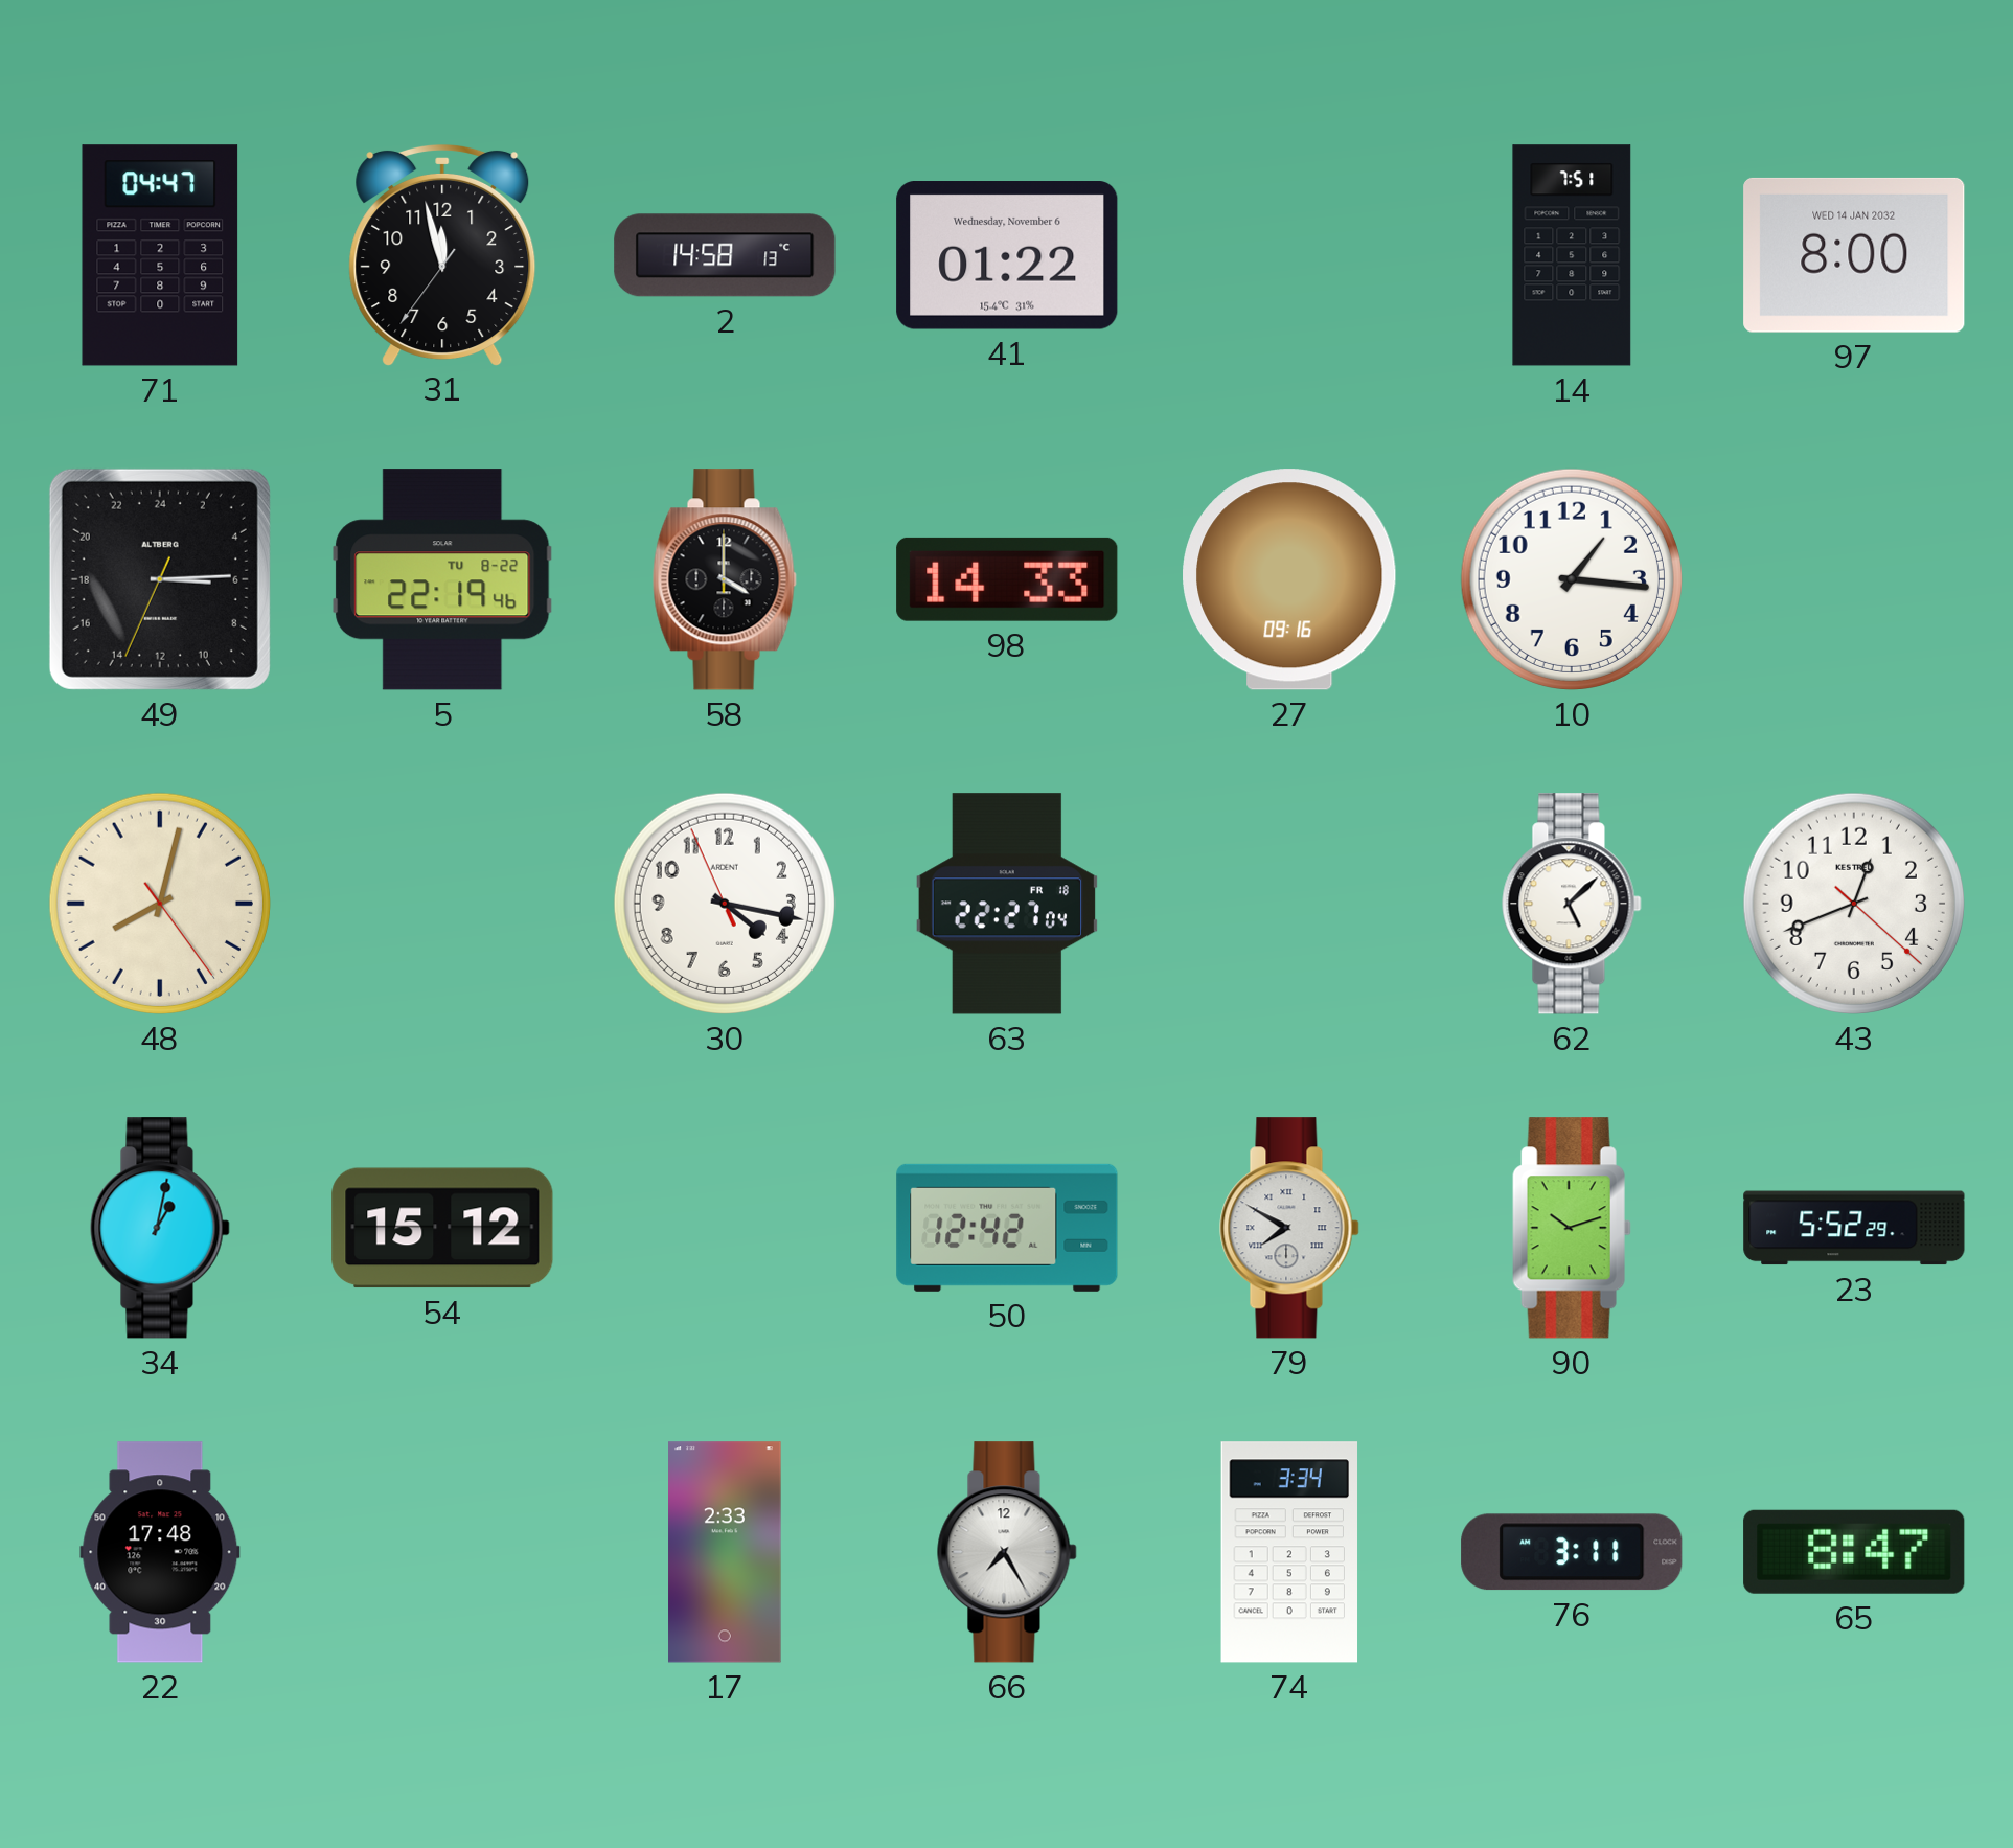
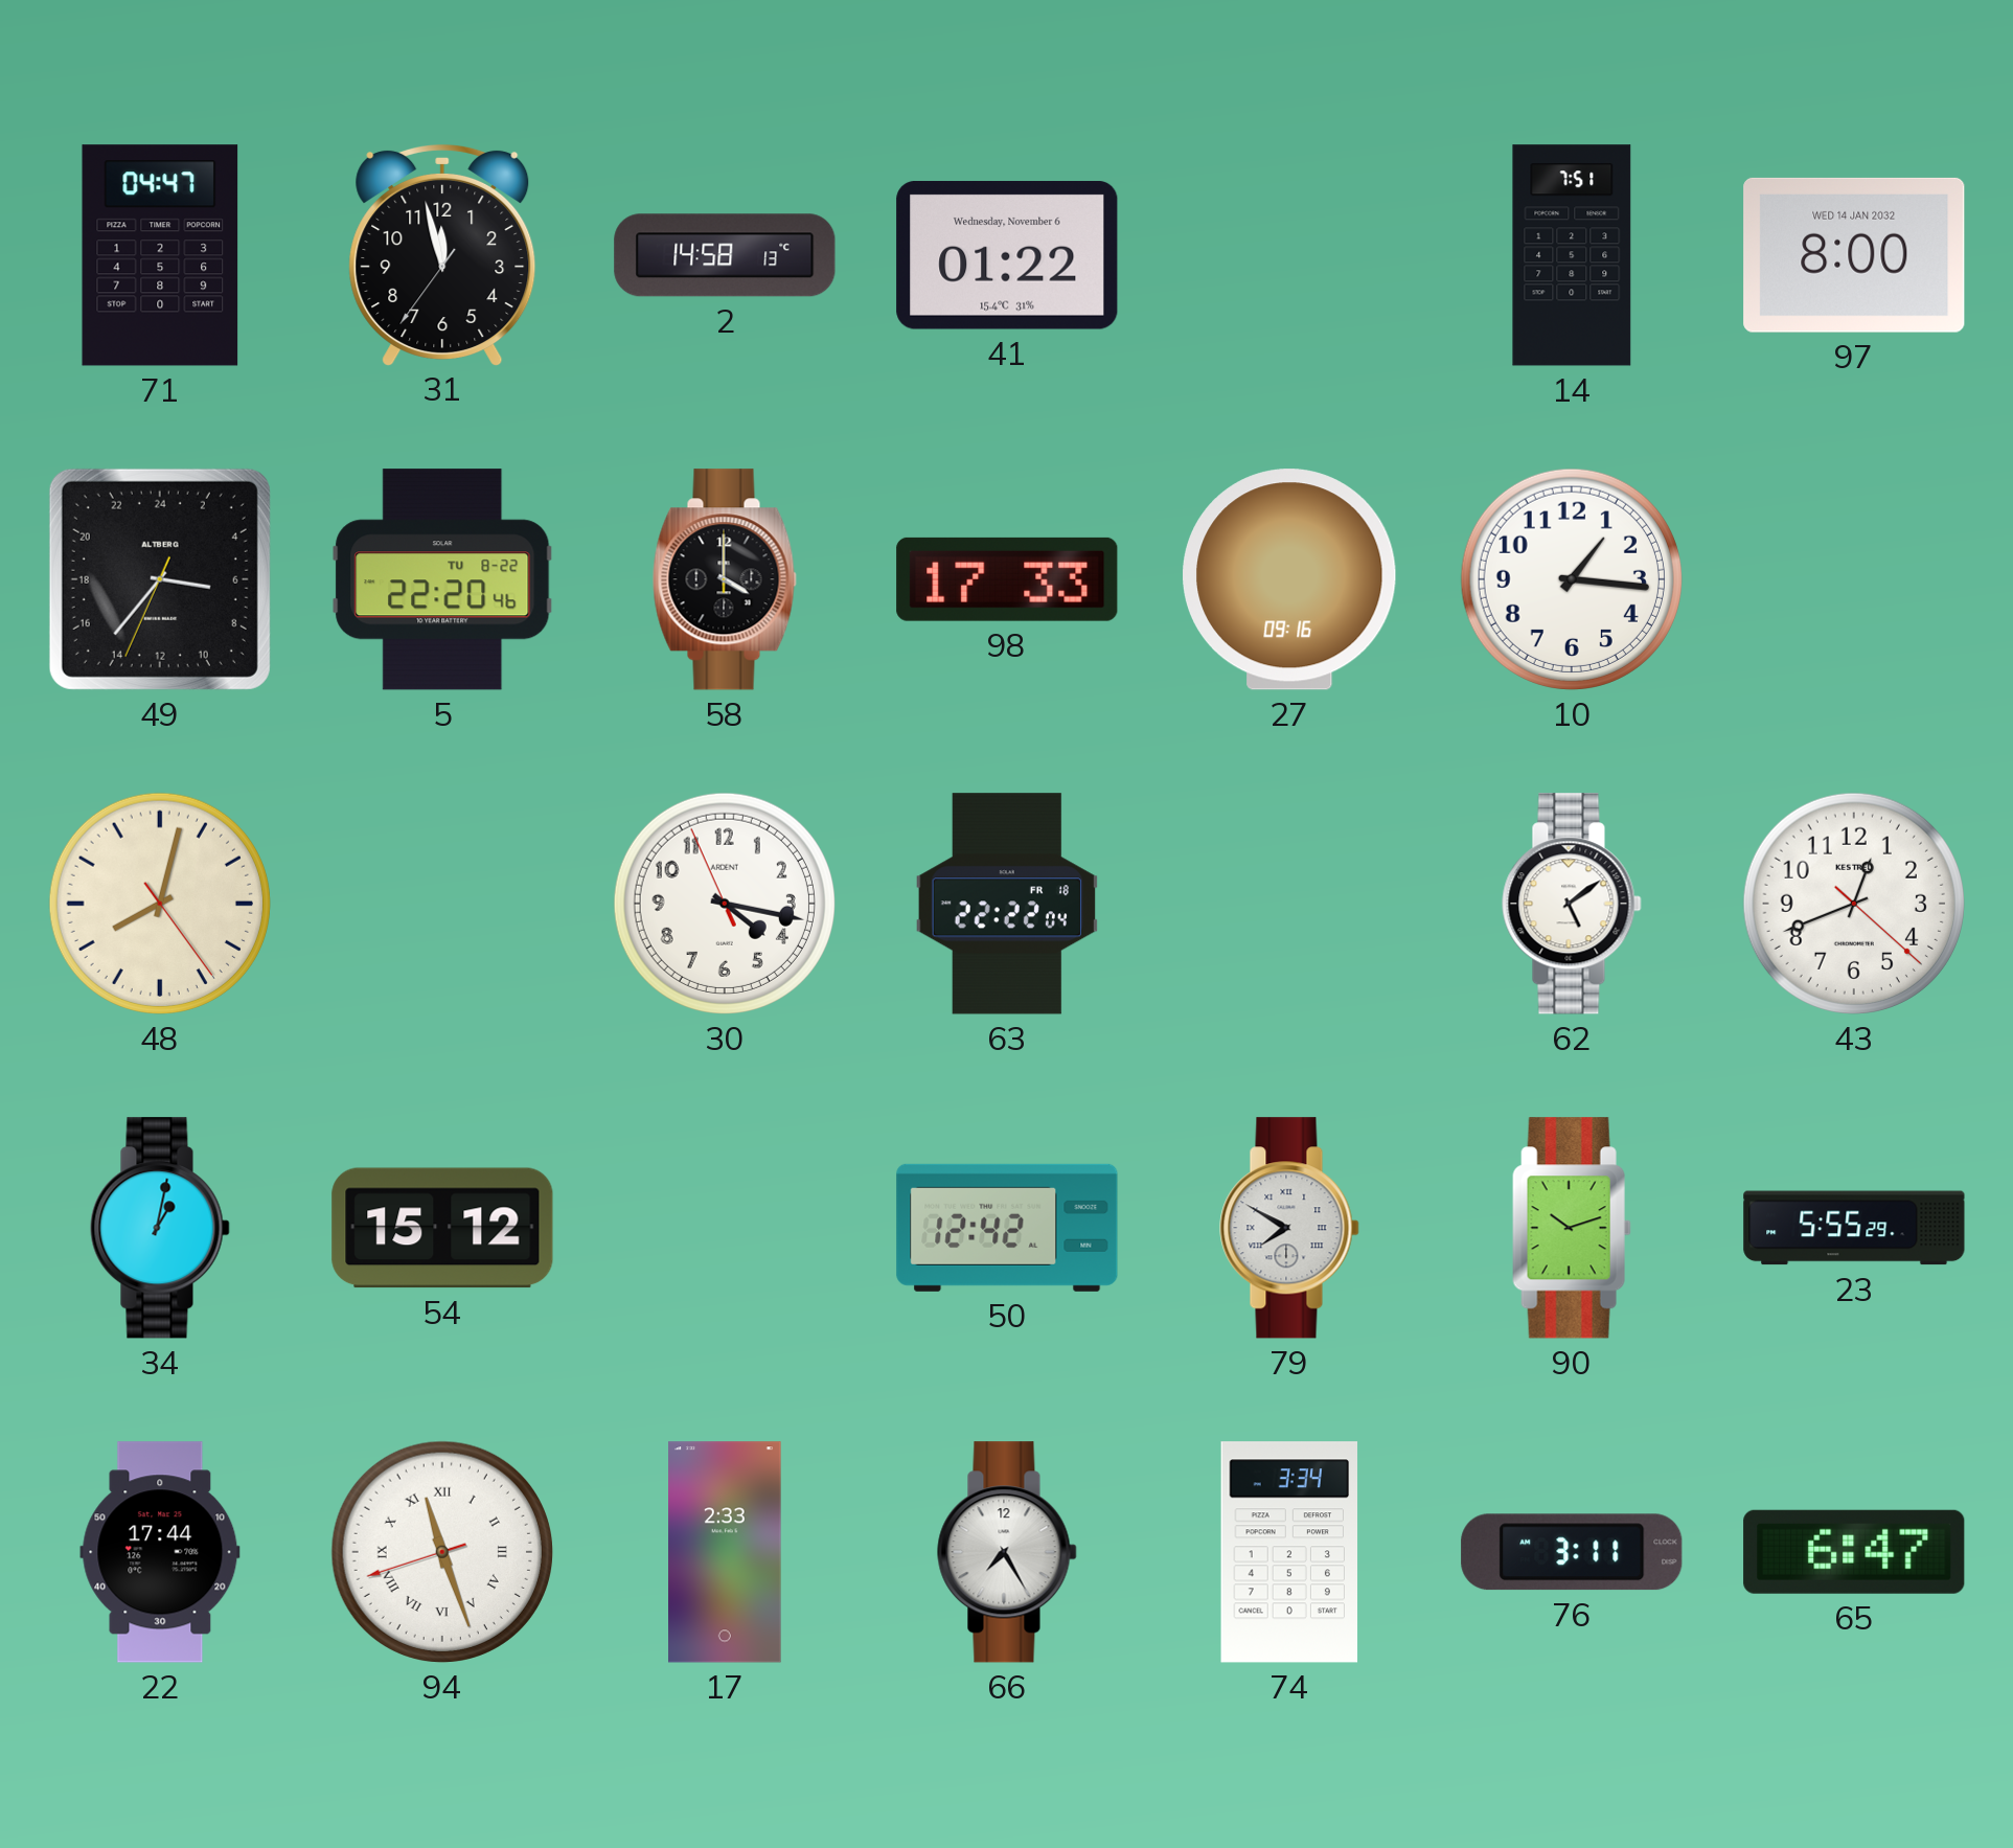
49: 6:14 -> 6:36 (160, 579)
5: 22:19 -> 22:20 (442, 579)
98: 14:33 -> 17:33 (1007, 579)
63: 22:27 -> 22:22 (1006, 904)
62: 5:08 -> 5:09 (1572, 904)
23: 5:52 -> 5:55 (1854, 1228)
22: 17:48 -> 17:44 (160, 1552)
94: none -> 11:26 (442, 1552)
65: 8:47 -> 6:47 (1854, 1552)
